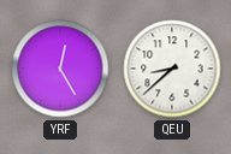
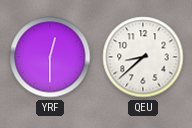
YRF: 12:25 -> 12:30 (50, 57)
